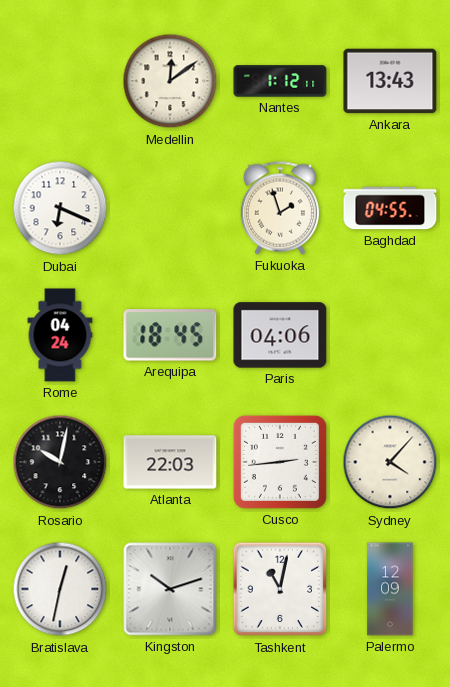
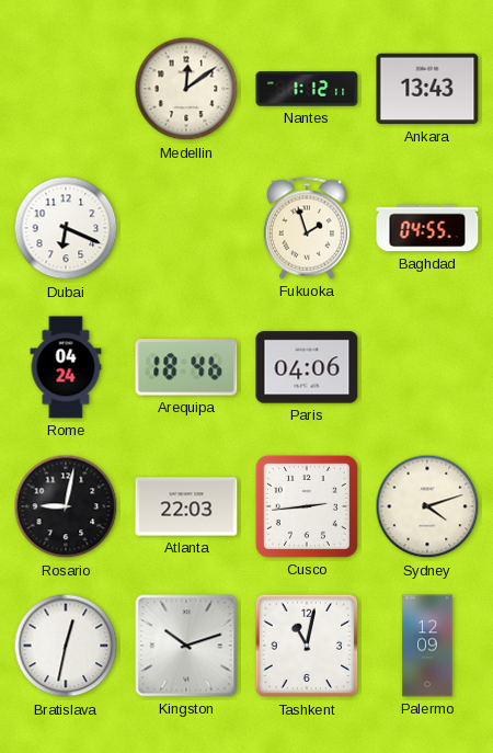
Arequipa: 18:45 -> 18:46 (186, 367)
Rosario: 10:02 -> 9:02 (66, 506)
Sydney: 4:07 -> 4:12 (427, 506)
